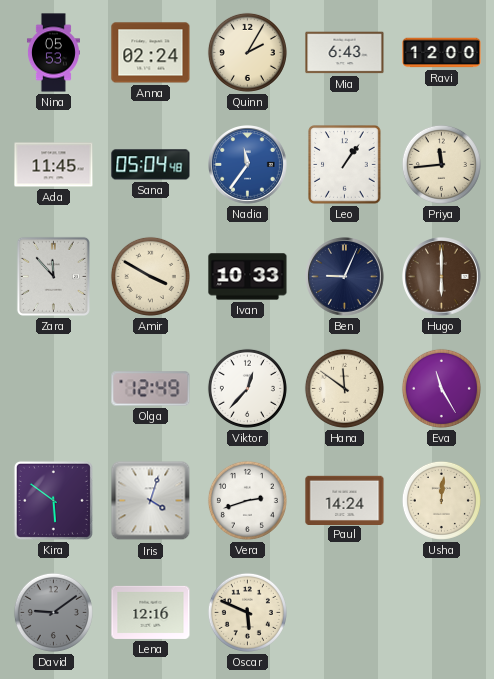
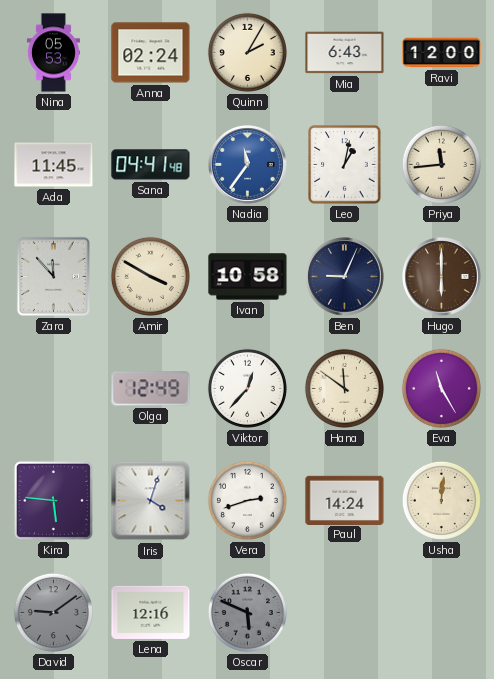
Sana: 05:04 -> 04:41 (151, 165)
Leo: 1:06 -> 1:02 (345, 165)
Ivan: 10:33 -> 10:58 (248, 277)
Kira: 5:51 -> 5:46 (53, 500)
Oscar dial: cream -> grey (247, 612)
